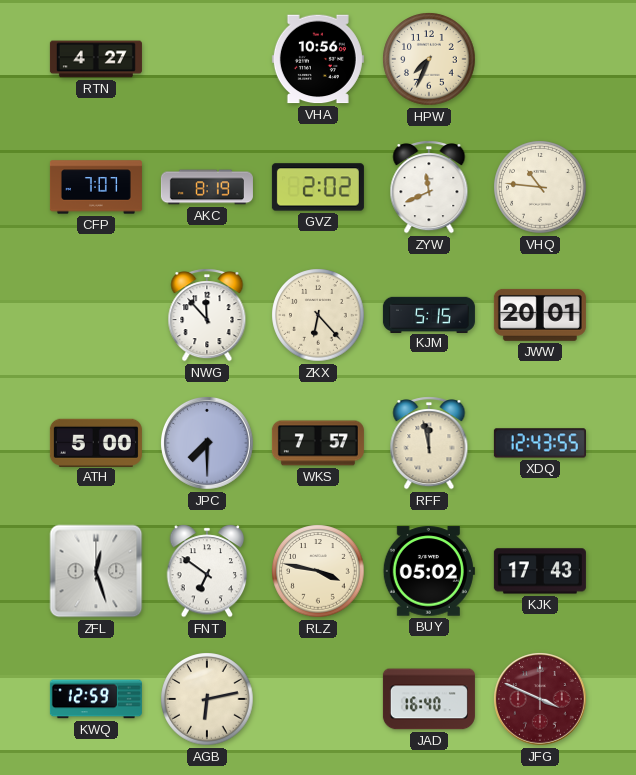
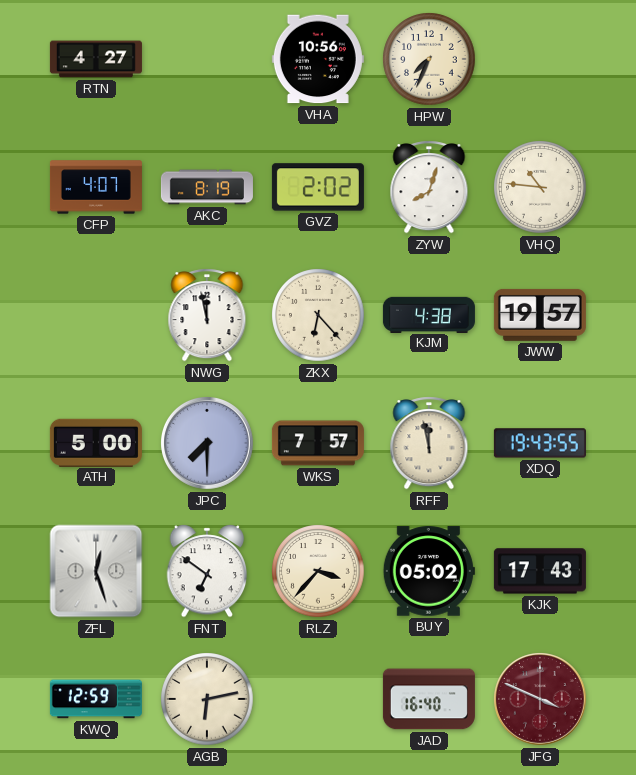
CFP: 7:07 -> 4:07 (96, 187)
ZYW: 11:41 -> 8:03 (429, 187)
NWG: 11:53 -> 11:58 (207, 315)
KJM: 5:15 -> 4:38 (429, 314)
JWW: 20:01 -> 19:57 (540, 315)
XDQ: 12:43 -> 19:43 (540, 443)
RLZ: 3:47 -> 3:37 (318, 571)
